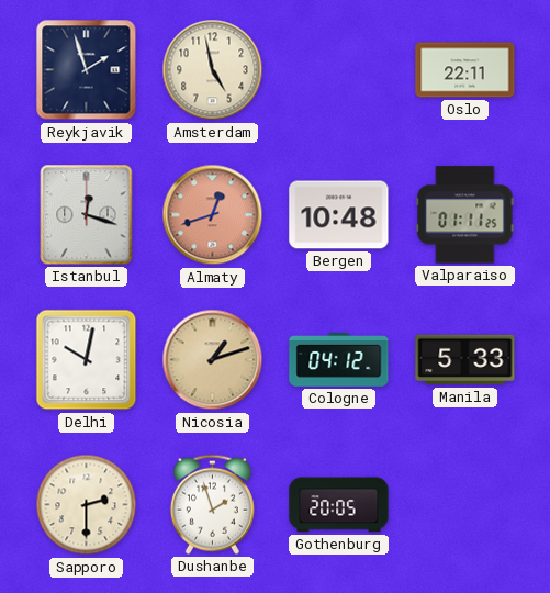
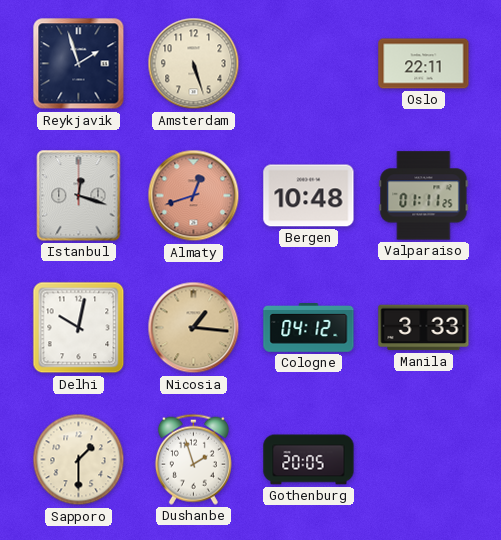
Amsterdam: 4:58 -> 5:27 (194, 64)
Nicosia: 1:12 -> 1:16 (194, 328)
Manila: 5:33 -> 3:33 (424, 328)
Sapporo: 2:30 -> 1:30 (79, 460)
